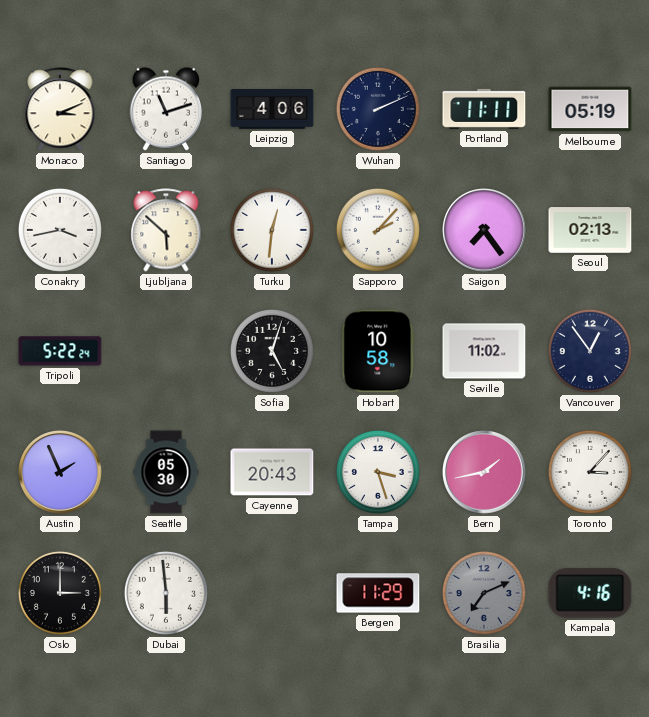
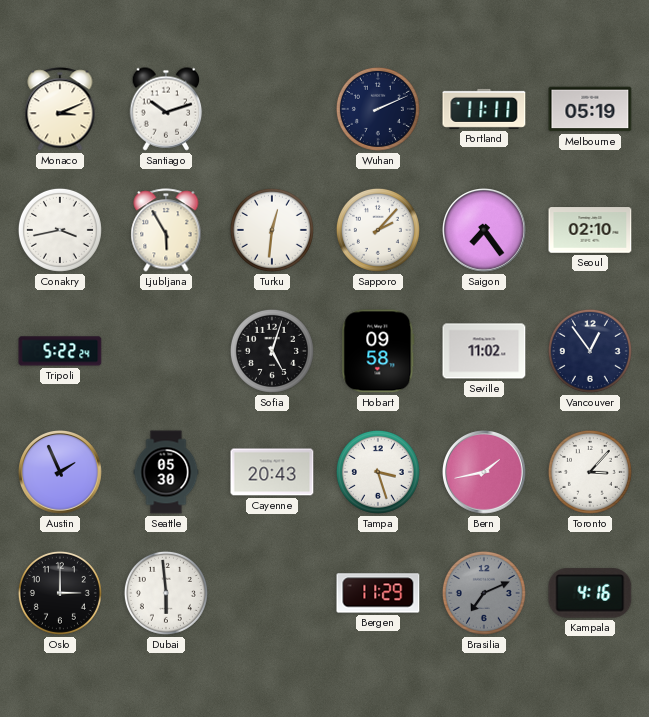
Santiago: 11:12 -> 10:12 (166, 109)
Leipzig: 4:06 -> none (272, 110)
Ljubljana: 5:52 -> 5:55 (166, 230)
Seoul: 02:13 -> 02:10 (590, 230)
Hobart: 10:58 -> 09:58 (378, 351)
